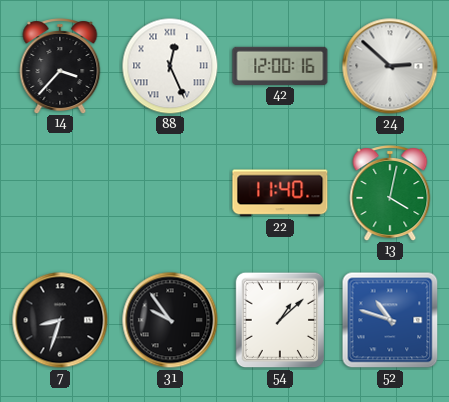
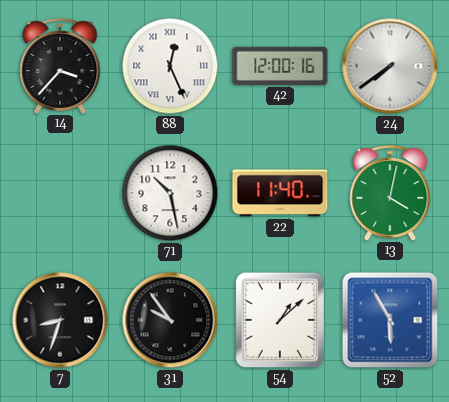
24: 2:52 -> 7:39 (390, 66)
71: none -> 10:28 (170, 193)
52: 10:48 -> 5:55 (390, 320)
